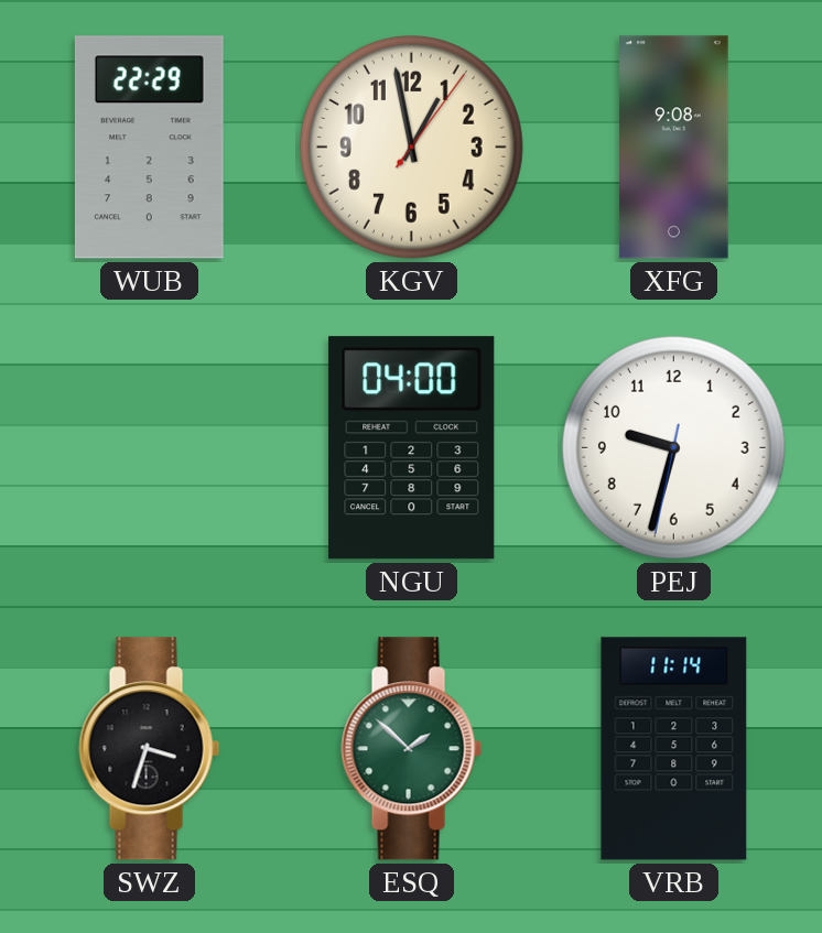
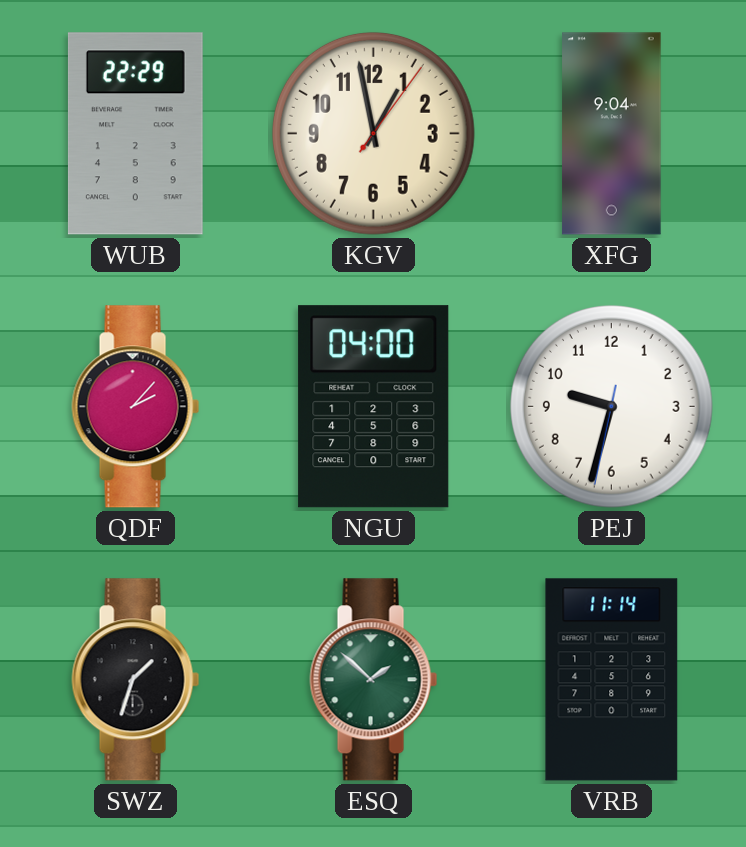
XFG: 9:08 -> 9:04 (612, 134)
QDF: none -> 2:07 (136, 407)
SWZ: 3:33 -> 1:33 (136, 680)
